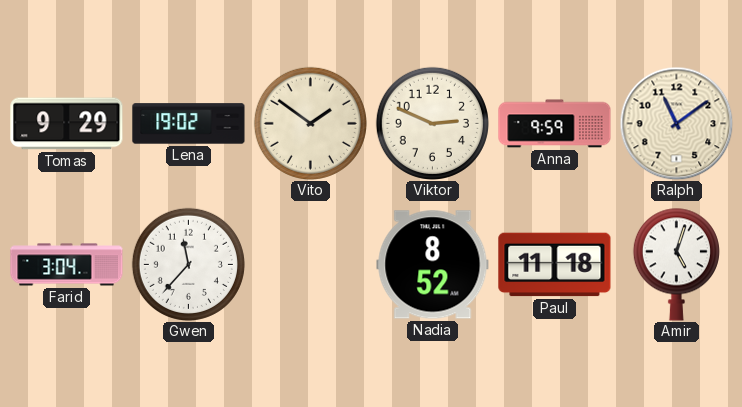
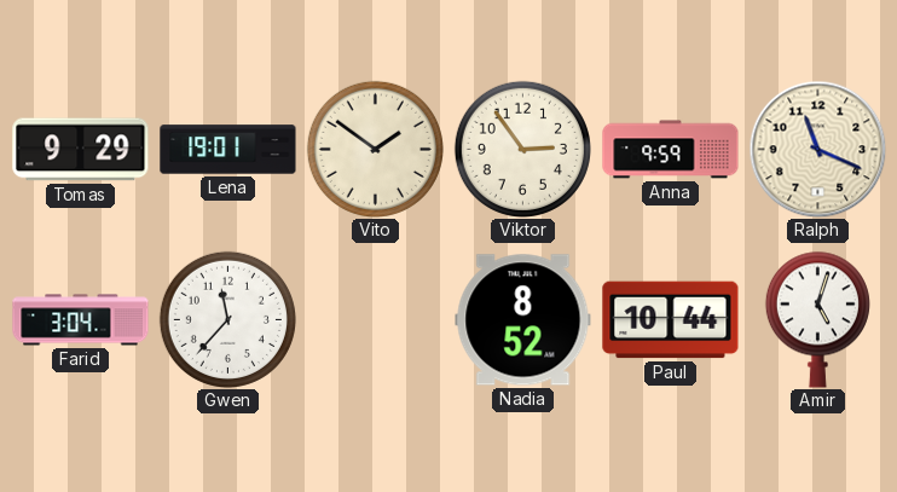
Lena: 19:02 -> 19:01 (228, 150)
Viktor: 2:49 -> 2:54 (522, 149)
Ralph: 11:09 -> 11:19 (817, 149)
Paul: 11:18 -> 10:44 (671, 320)
